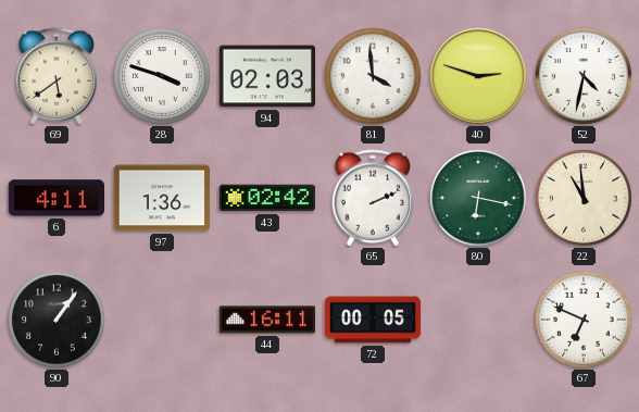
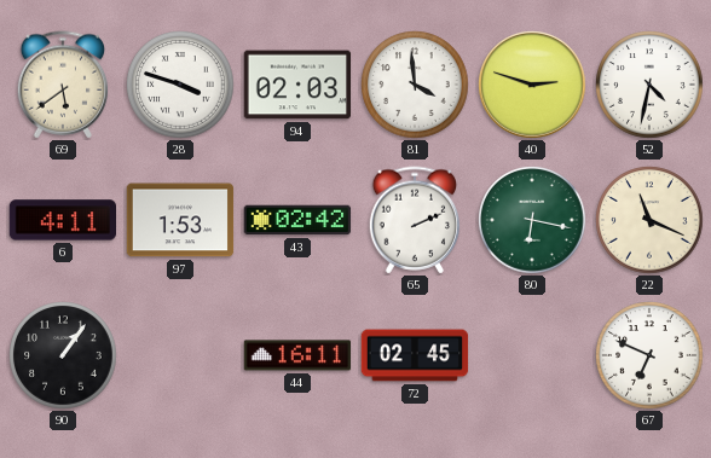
97: 1:36 -> 1:53 (180, 220)
22: 10:59 -> 11:19 (649, 220)
72: 00:05 -> 02:45 (415, 355)
